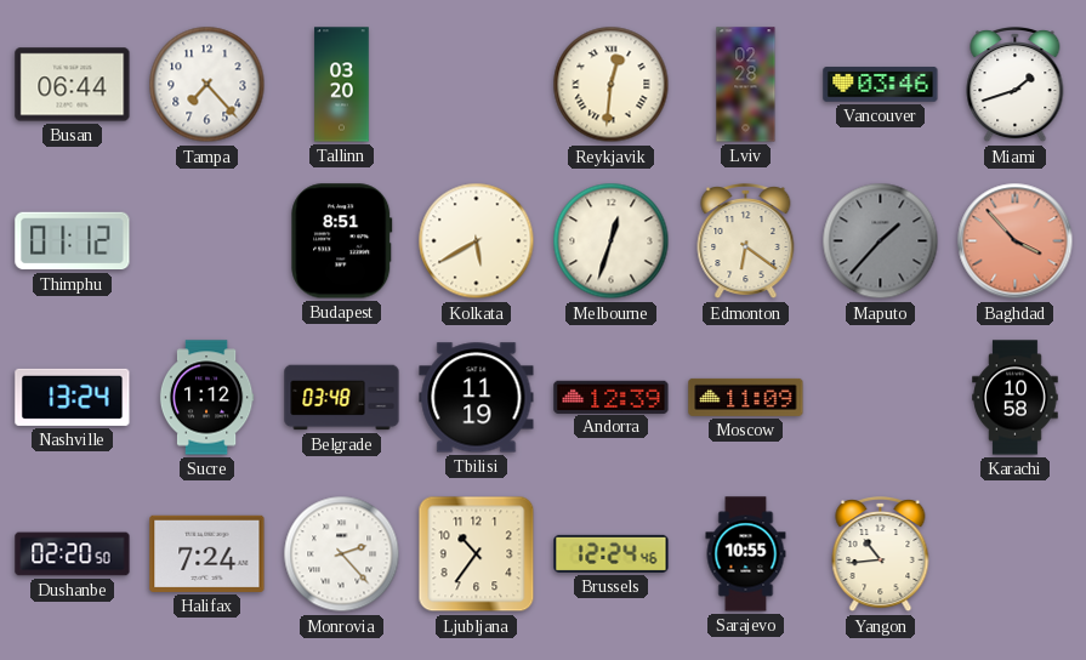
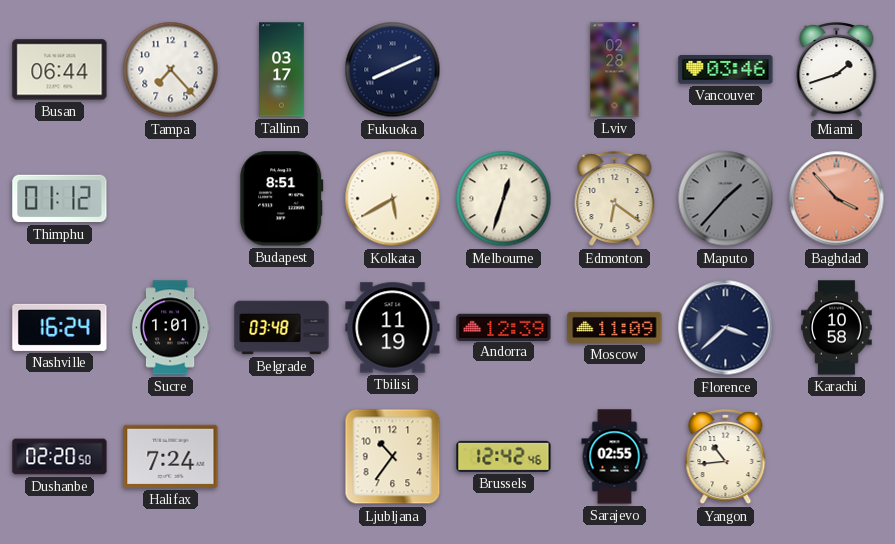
Tallinn: 03:20 -> 03:17 (282, 70)
Fukuoka: none -> 8:11 (393, 70)
Reykjavik: 12:31 -> none (612, 85)
Nashville: 13:24 -> 16:24 (60, 327)
Sucre: 1:12 -> 1:01 (170, 328)
Florence: none -> 3:38 (726, 328)
Monrovia: 2:23 -> none (342, 554)
Brussels: 12:24 -> 12:42 (504, 456)
Sarajevo: 10:55 -> 02:55 (615, 457)
